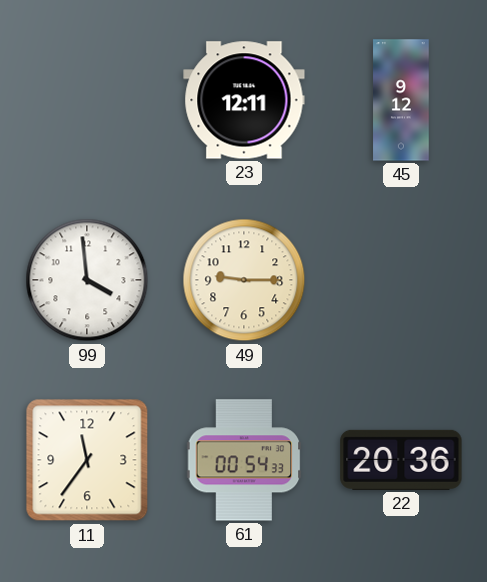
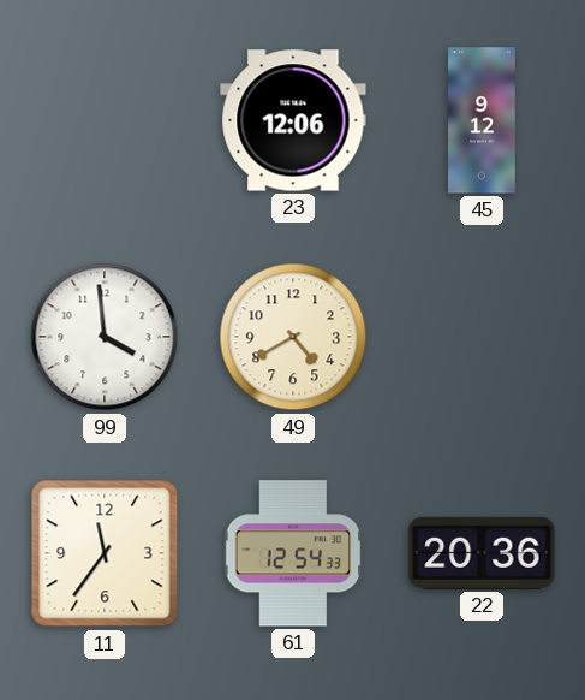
23: 12:11 -> 12:06 (293, 120)
49: 9:15 -> 4:40 (293, 337)
61: 00:54 -> 12:54 (293, 553)
